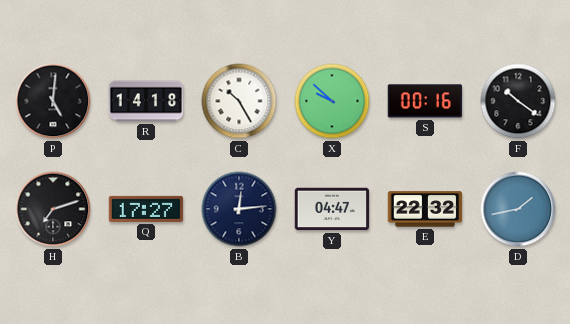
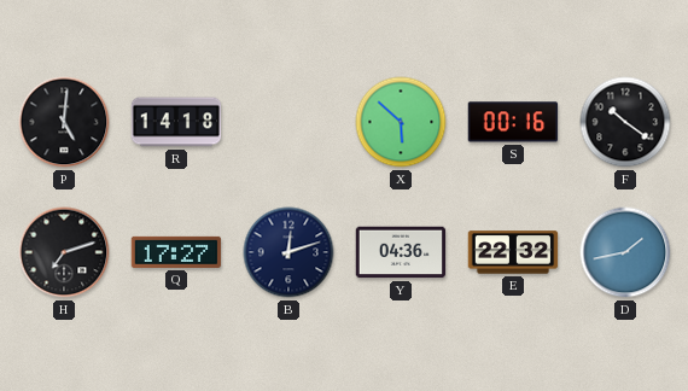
C: 10:25 -> none (239, 101)
X: 9:52 -> 5:52 (401, 122)
B: 12:14 -> 12:12 (288, 252)
Y: 04:47 -> 04:36 (401, 252)
